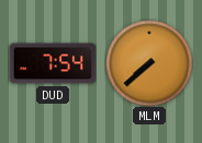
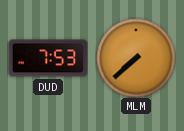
DUD: 7:54 -> 7:53 (48, 58)
